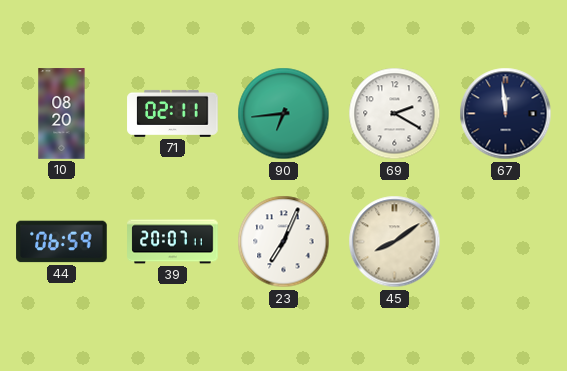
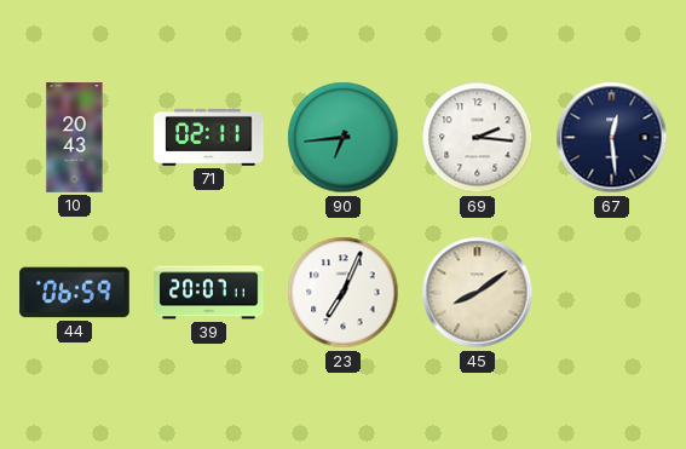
10: 08:20 -> 20:43 (75, 138)
69: 2:20 -> 2:16 (478, 138)
67: 11:59 -> 12:29 (612, 138)
